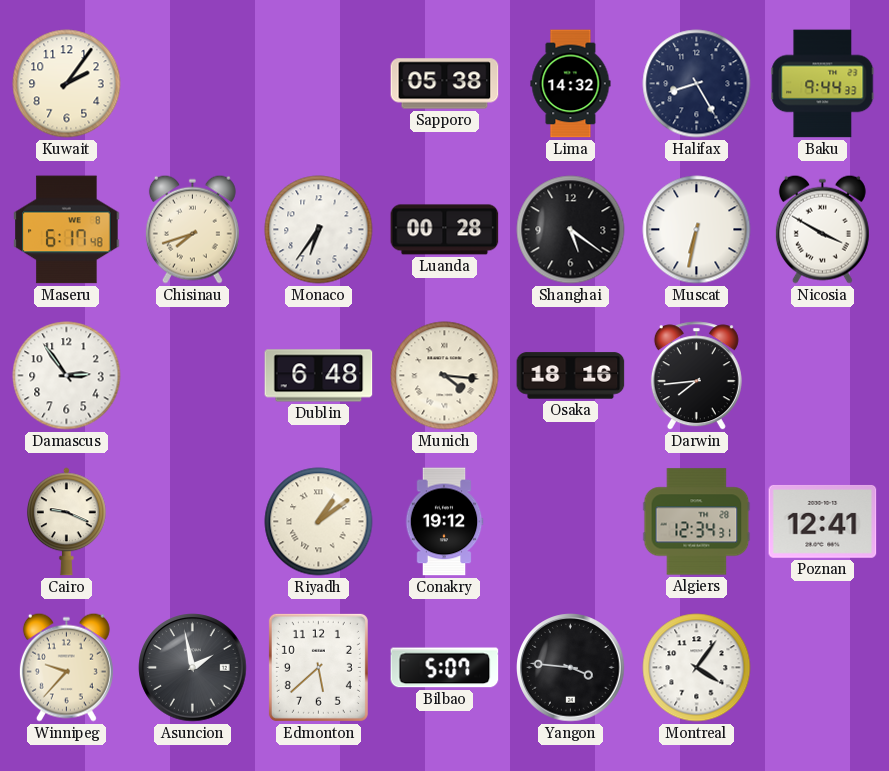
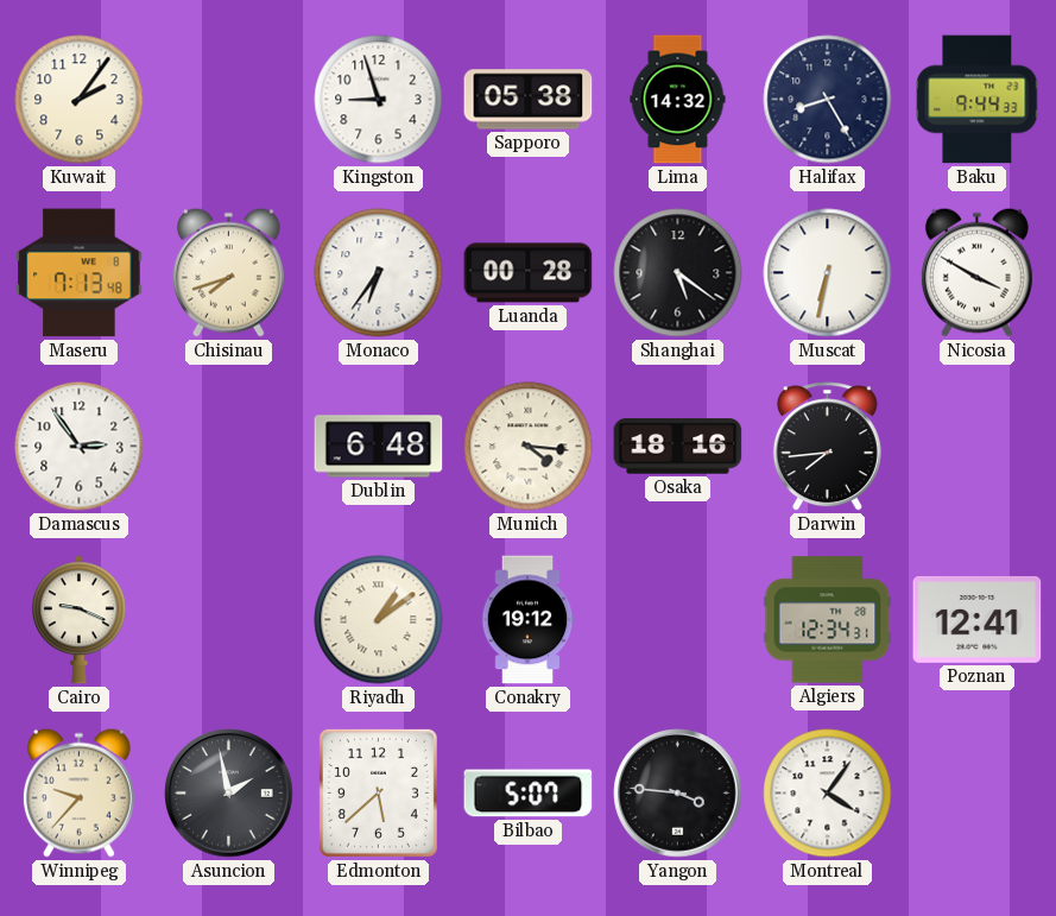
Kingston: none -> 8:57 (379, 100)
Maseru: 6:17 -> 7:13 (80, 273)
